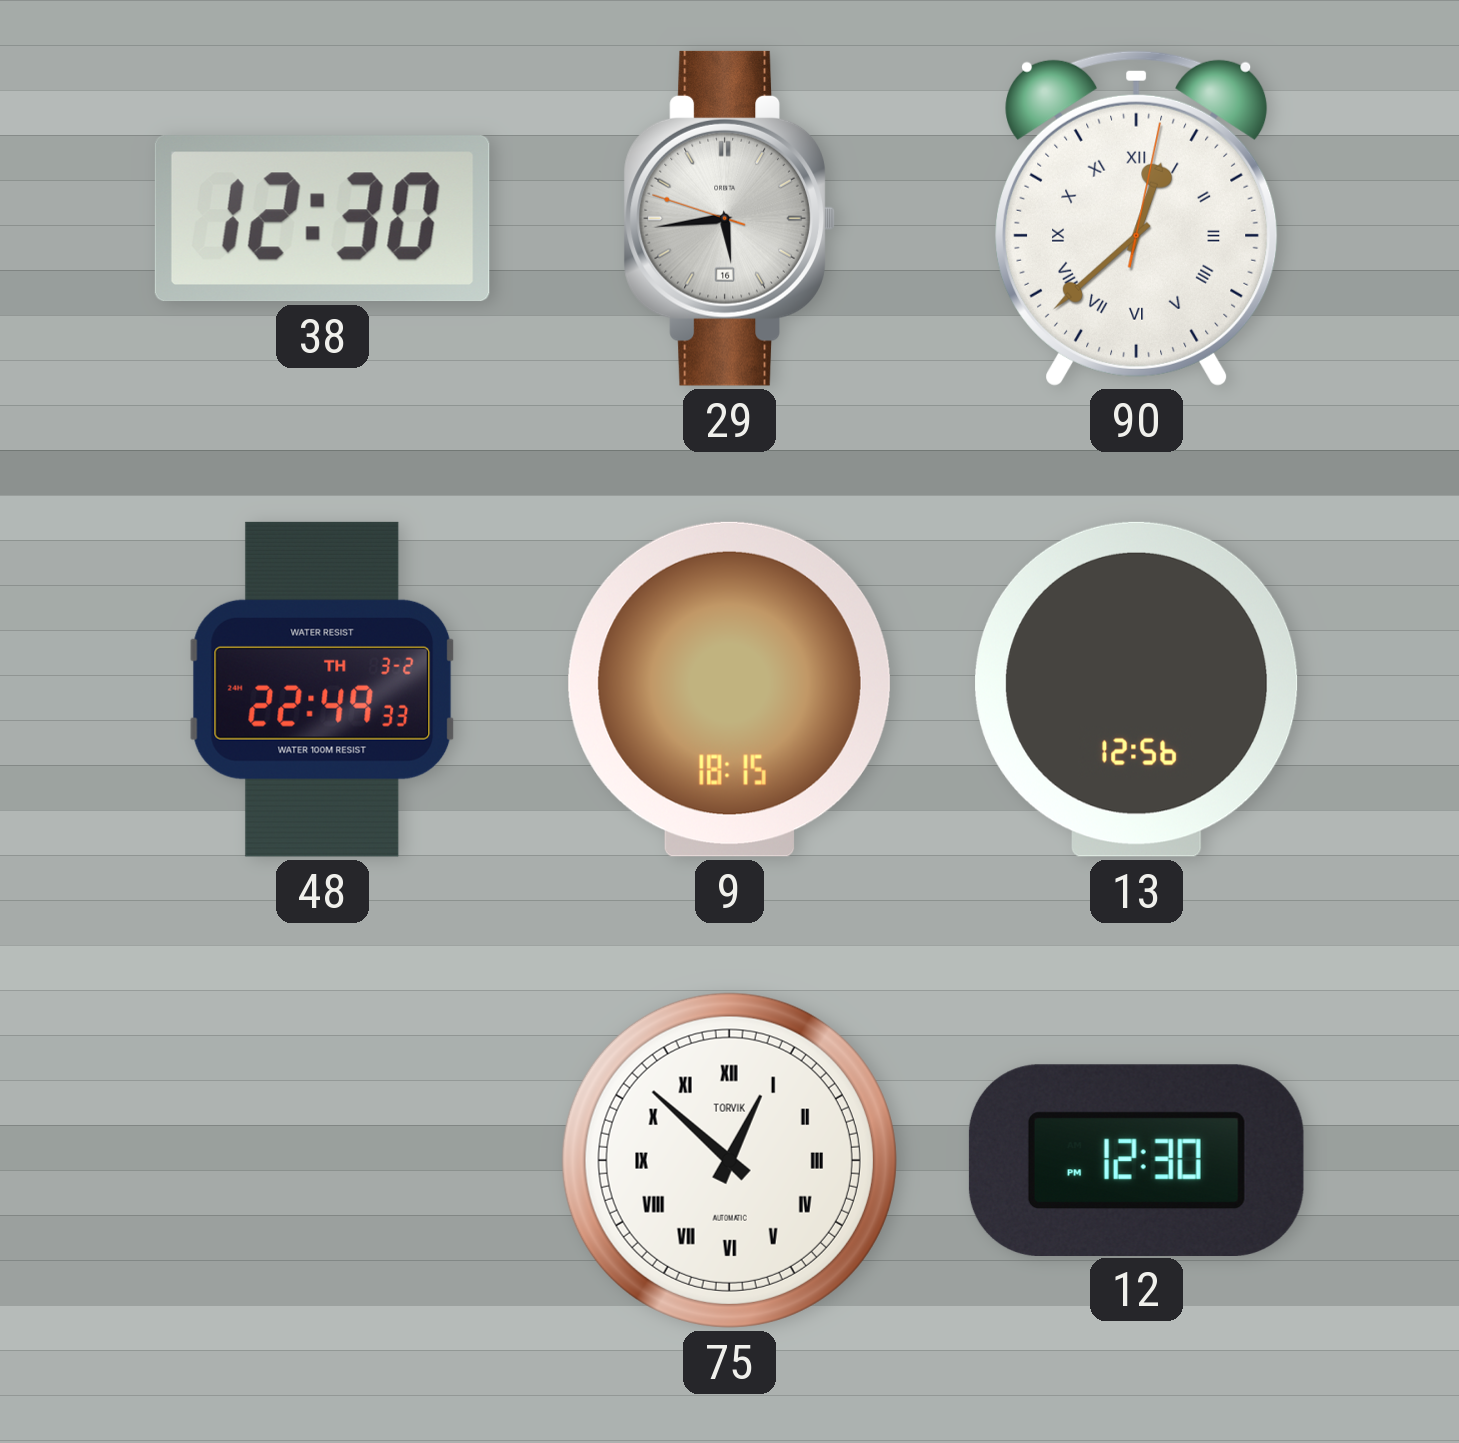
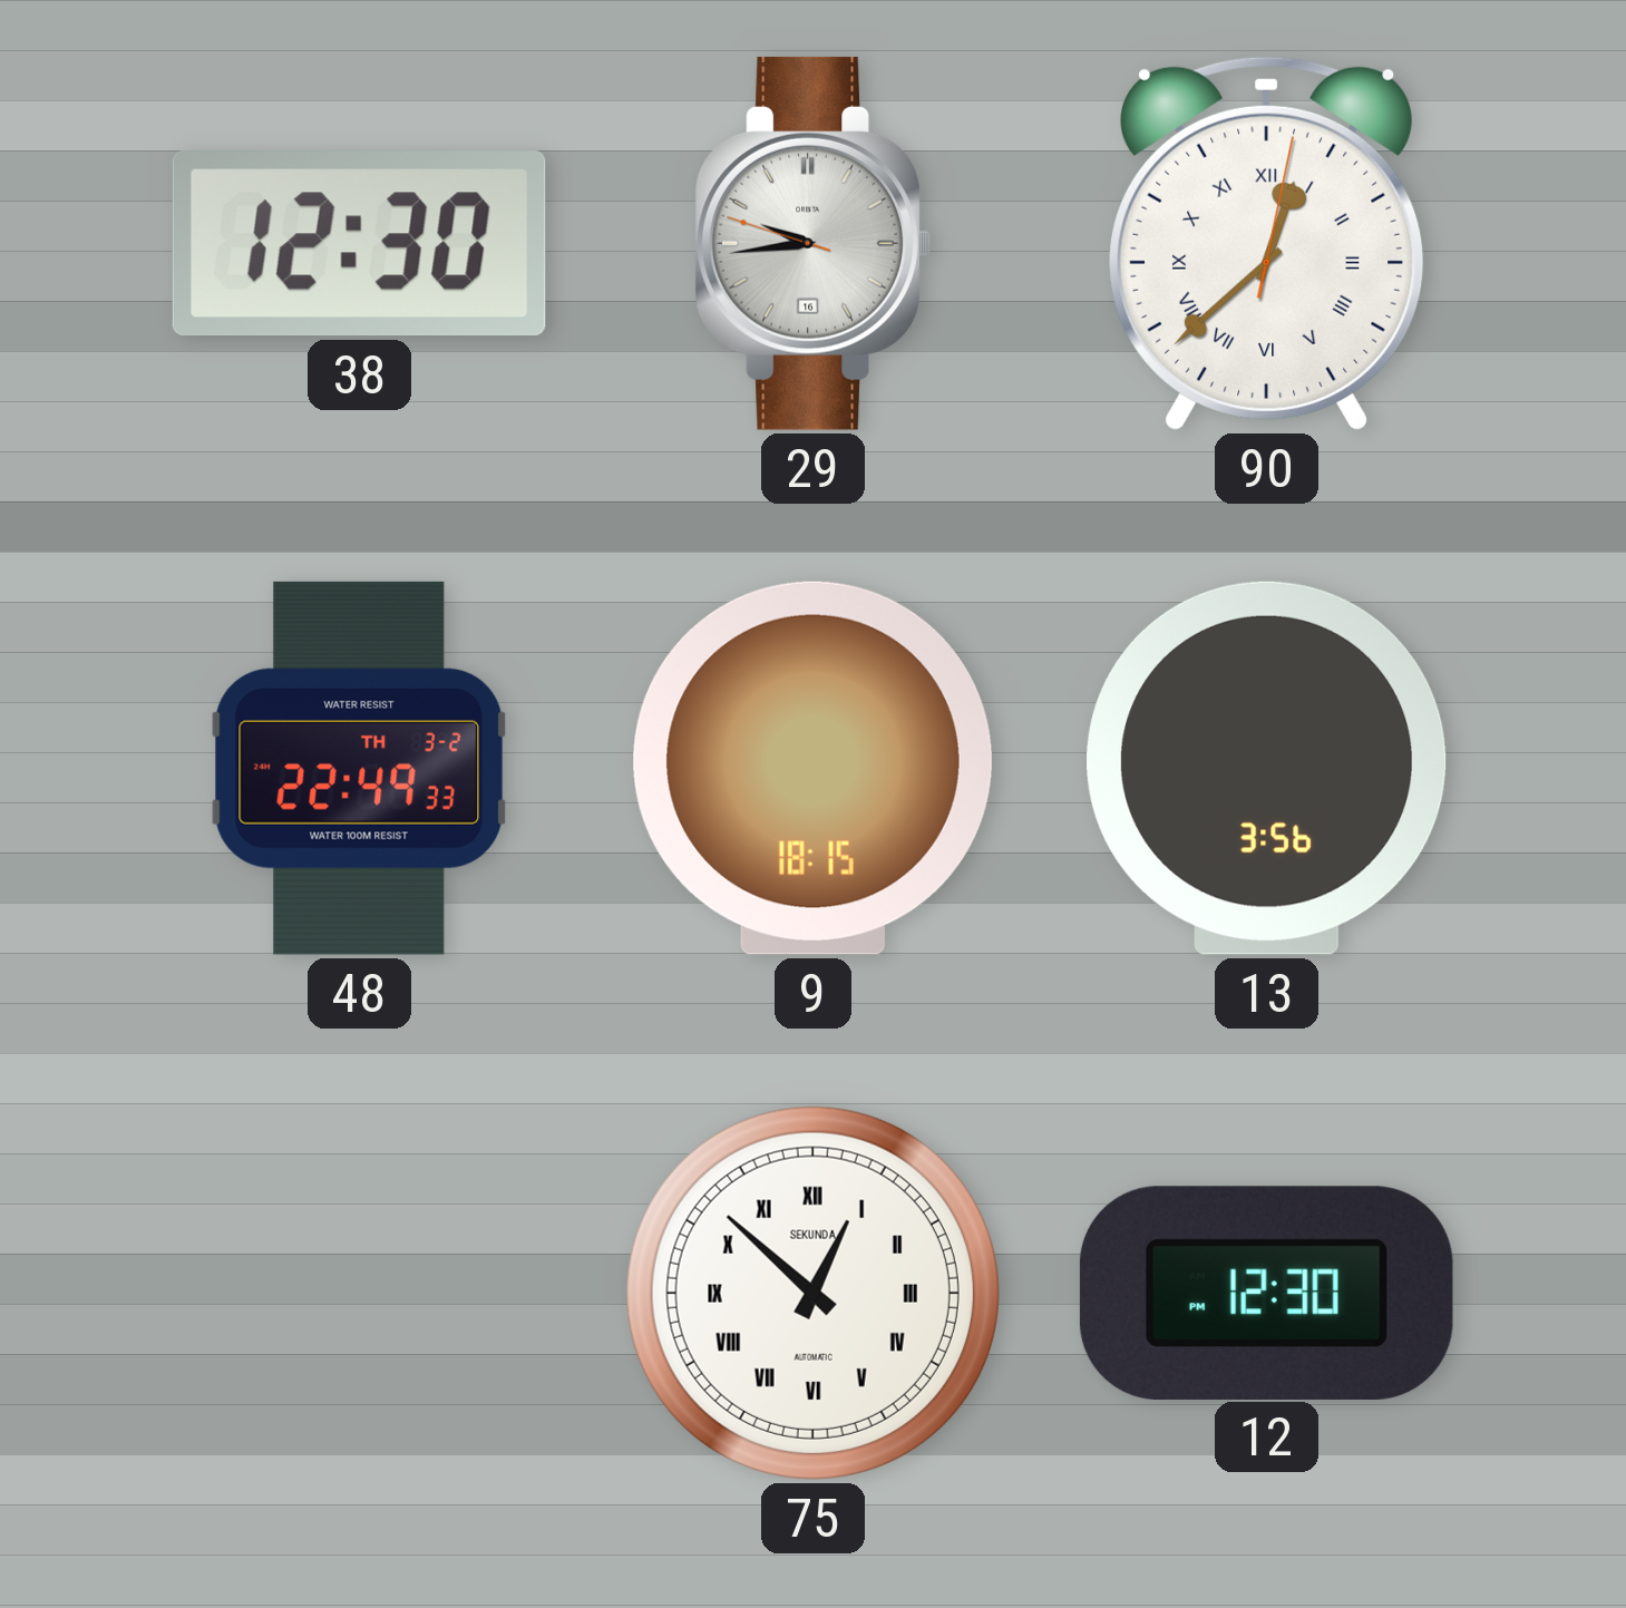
29: 5:43 -> 9:43 (812, 243)
13: 12:56 -> 3:56 (1267, 768)
75 brand: TORVIK -> SEKUNDA (812, 1293)
